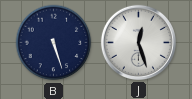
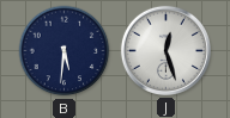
B: 5:27 -> 5:31 (65, 51)
